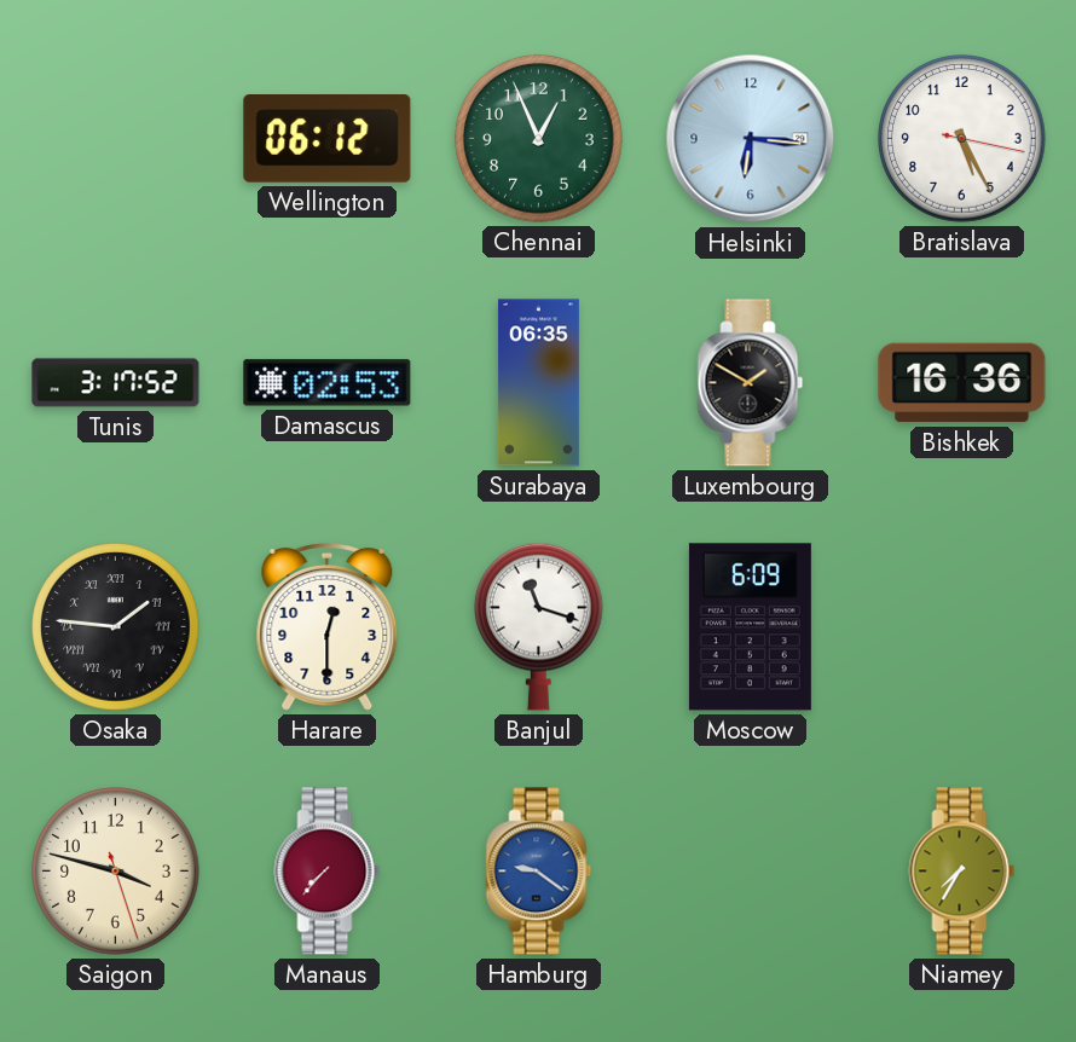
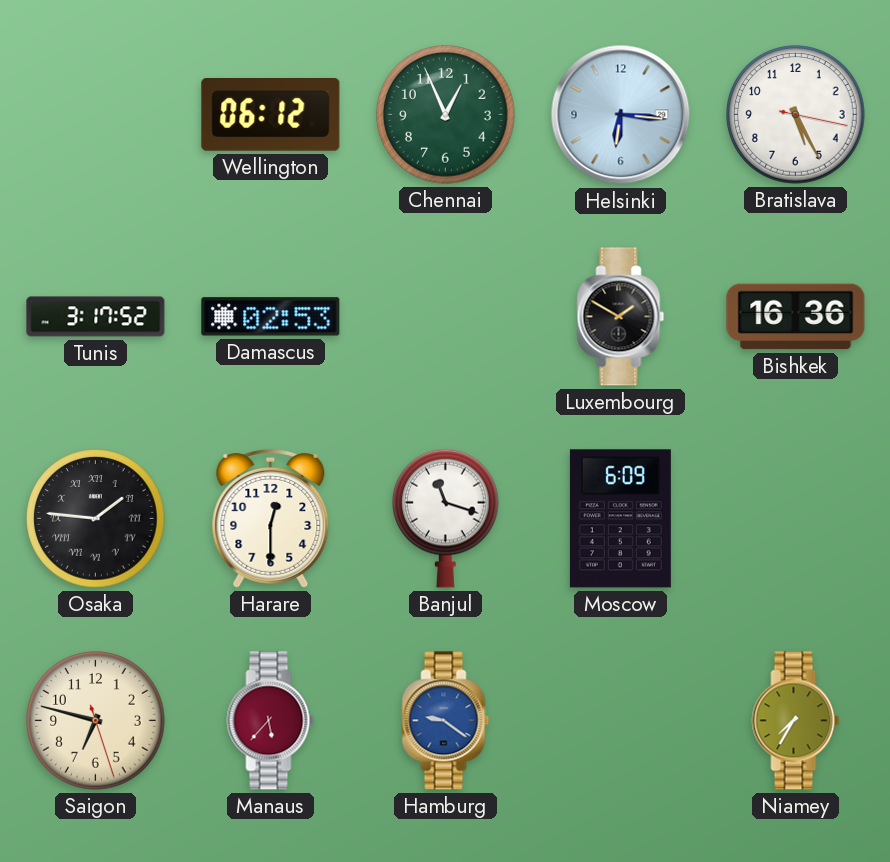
Surabaya: 06:35 -> none (538, 383)
Saigon: 3:47 -> 6:47 (96, 721)
Manaus: 7:37 -> 5:37 (271, 721)
